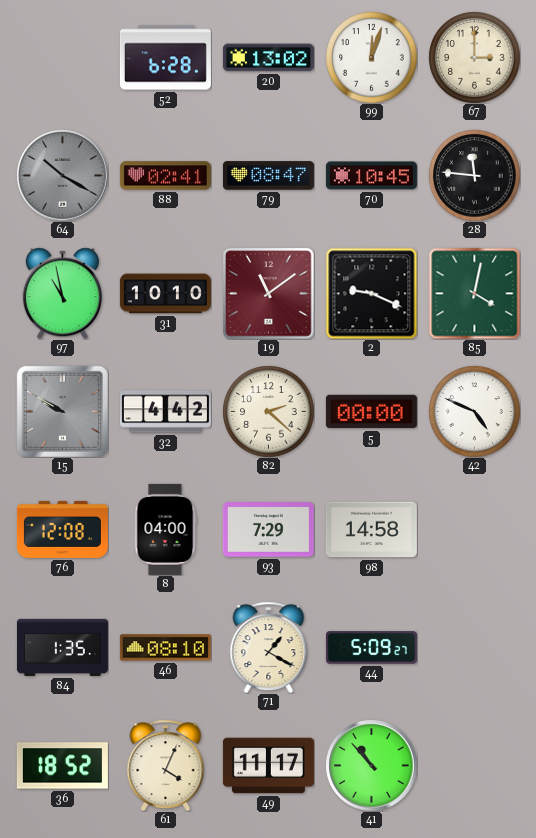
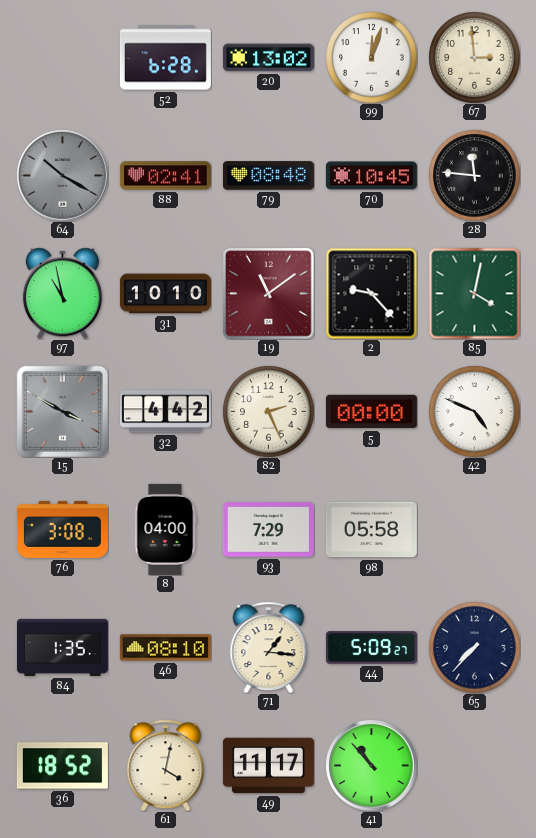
67: 3:00 -> 2:59 (474, 57)
79: 08:47 -> 08:48 (268, 176)
2: 9:19 -> 9:23 (371, 293)
15: 9:50 -> 3:50 (62, 411)
82: 2:22 -> 2:26 (268, 411)
76: 12:08 -> 3:08 (62, 529)
98: 14:58 -> 05:58 (371, 530)
71: 1:20 -> 1:16 (269, 647)
65: none -> 7:37 (474, 647)
61: 4:04 -> 4:02 (166, 765)
